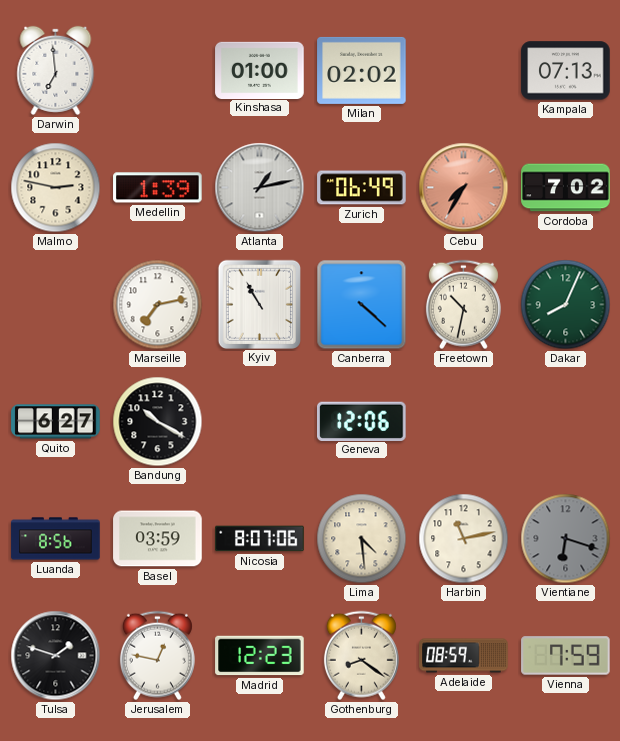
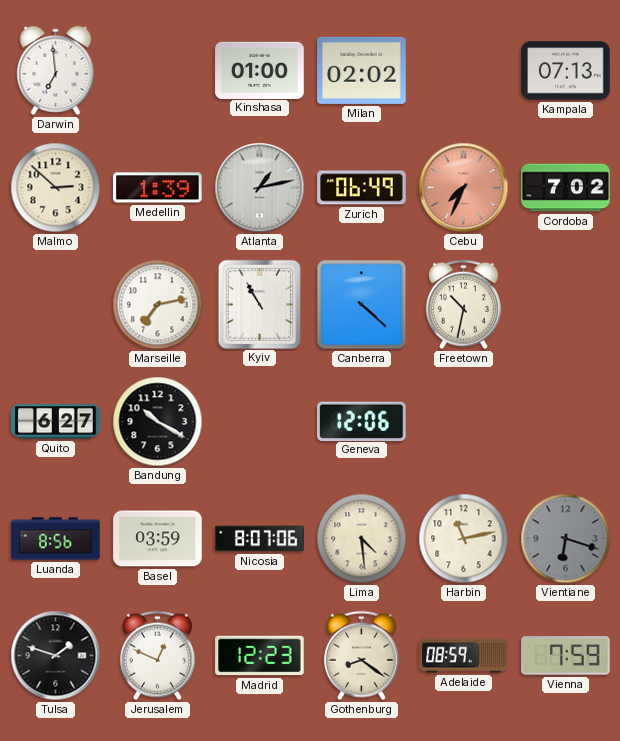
Malmo: 2:47 -> 2:52 (56, 188)
Cebu: 7:35 -> 7:34 (464, 188)
Dakar: 8:04 -> none (566, 305)
Jerusalem: 12:47 -> 12:49 (157, 656)
